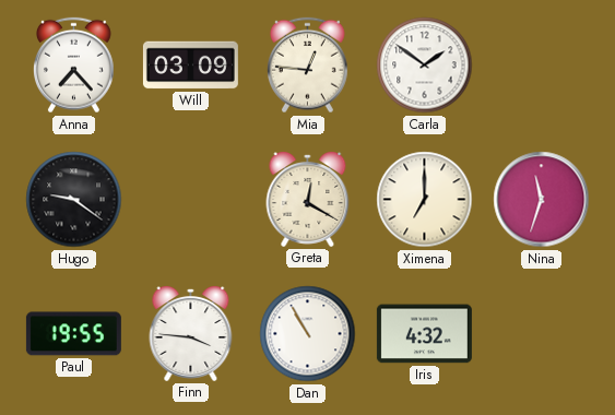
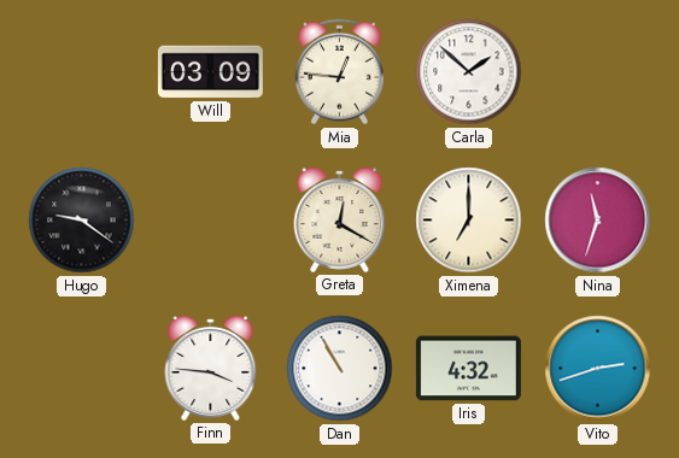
Anna: 7:23 -> none (73, 66)
Carla: 1:51 -> 1:52 (469, 72)
Paul: 19:55 -> none (73, 334)
Vito: none -> 2:42 (598, 369)
